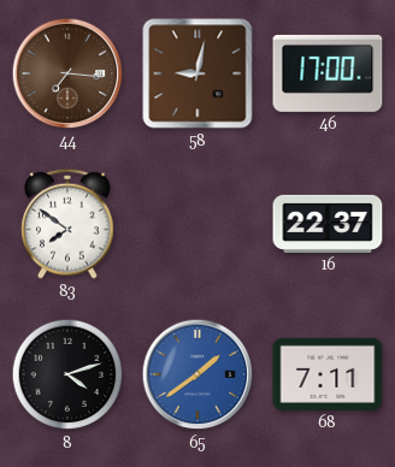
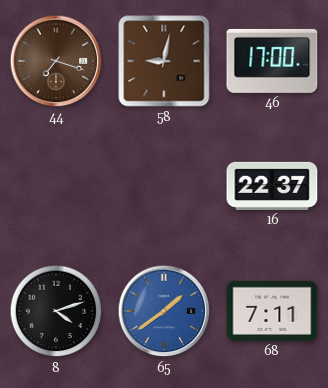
44: 7:16 -> 7:18 (56, 61)
83: 7:51 -> none (67, 224)
